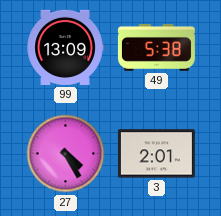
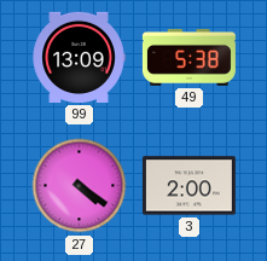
27: 4:25 -> 4:21 (80, 186)
3: 2:01 -> 2:00 (188, 186)
